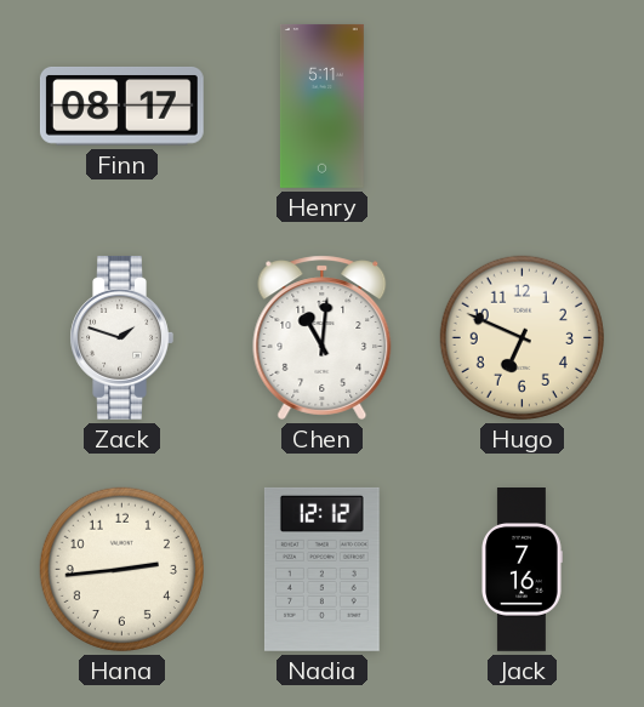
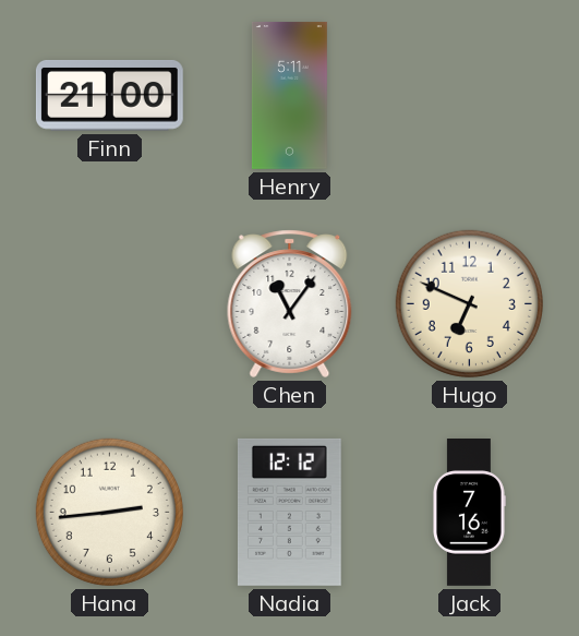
Finn: 08:17 -> 21:00 (109, 96)
Zack: 1:48 -> none (121, 337)
Chen: 11:01 -> 11:06 (290, 303)
